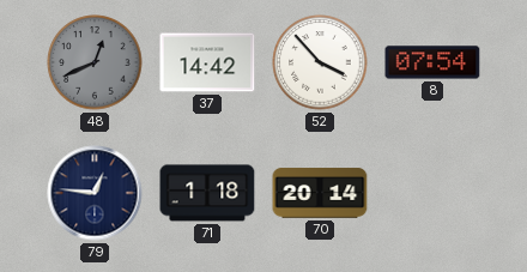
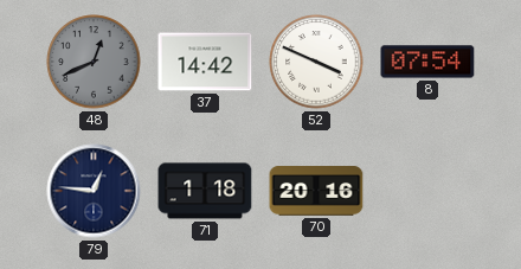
52: 3:53 -> 3:49 (316, 62)
70: 20:14 -> 20:16 (316, 191)
